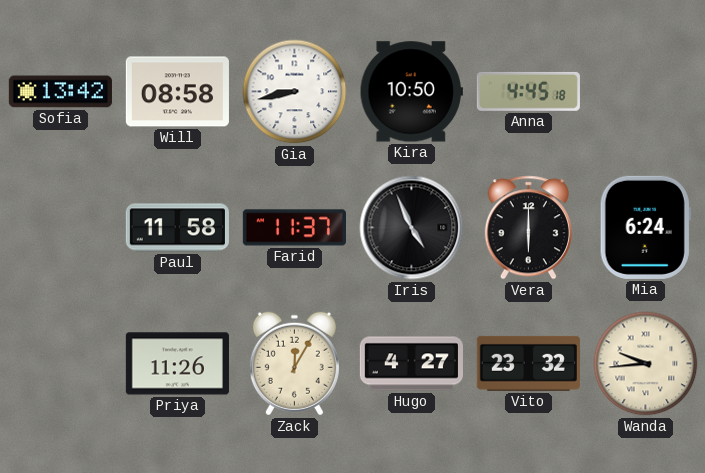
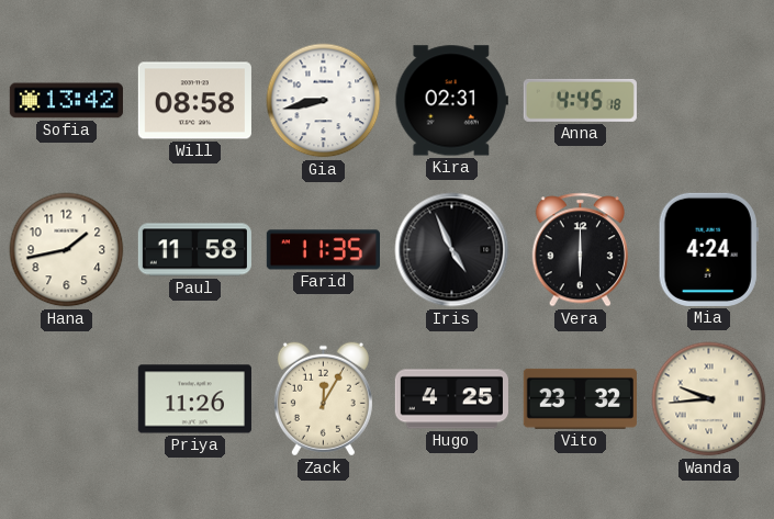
Kira: 10:50 -> 02:31 (451, 101)
Hana: none -> 1:43 (67, 250)
Farid: 11:37 -> 11:35 (323, 250)
Mia: 6:24 -> 4:24 (708, 249)
Hugo: 4:27 -> 4:25 (451, 399)
